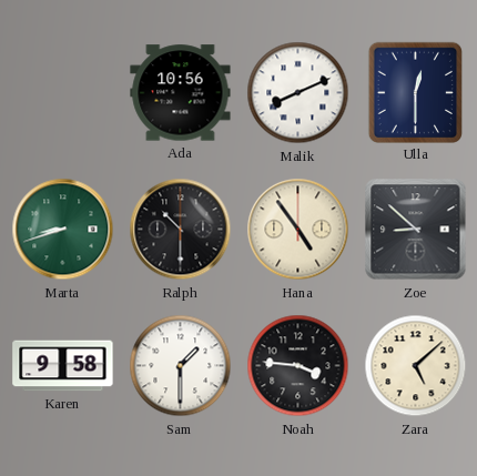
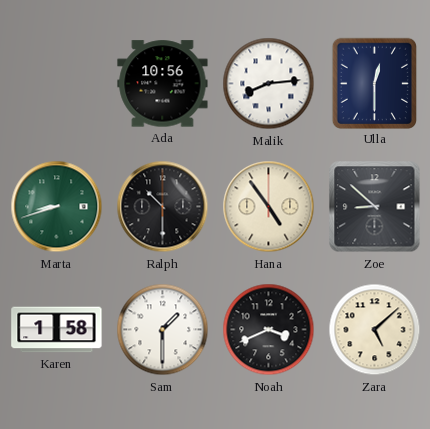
Malik: 8:11 -> 8:14 (269, 84)
Karen: 9:58 -> 1:58 (57, 330)
Noah: 3:46 -> 3:41 (269, 330)
